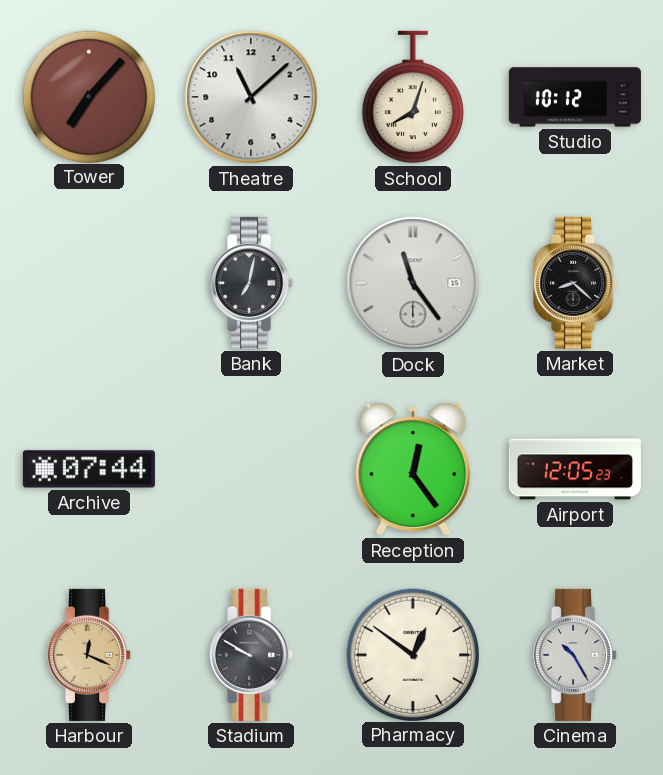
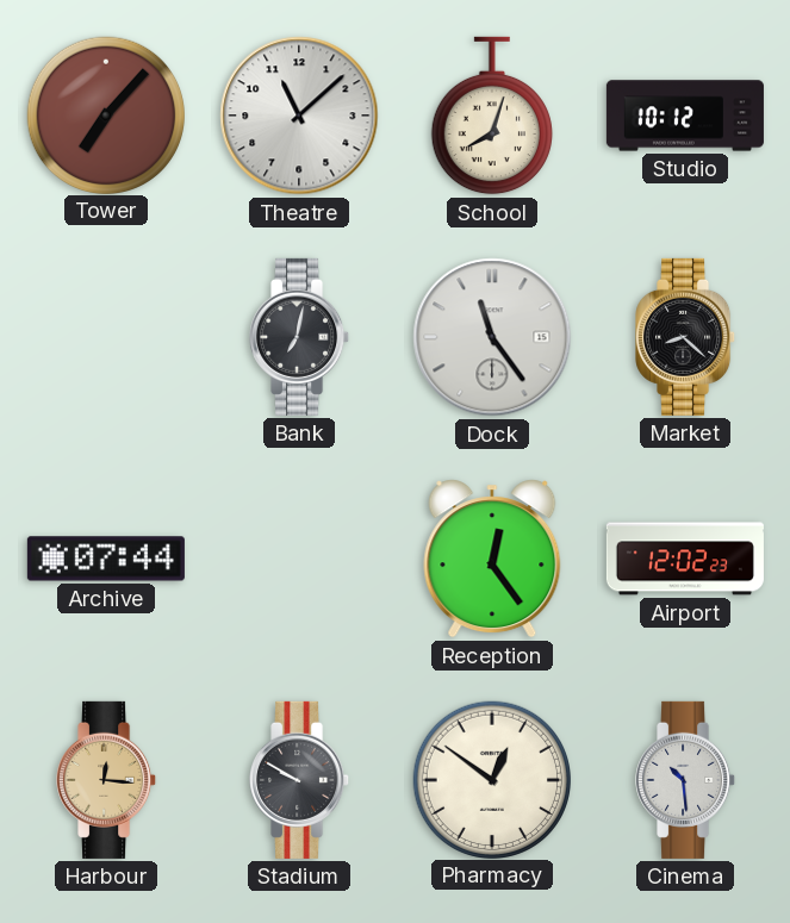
Airport: 12:05 -> 12:02 (685, 559)
Harbour: 12:19 -> 12:16 (107, 780)
Cinema: 10:25 -> 10:29 (686, 780)
